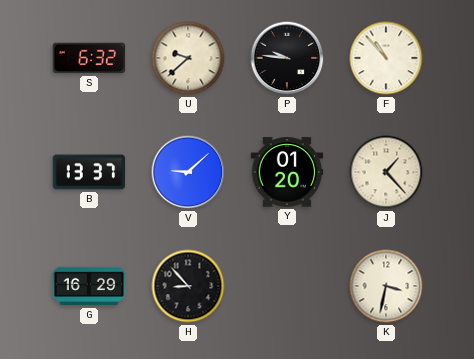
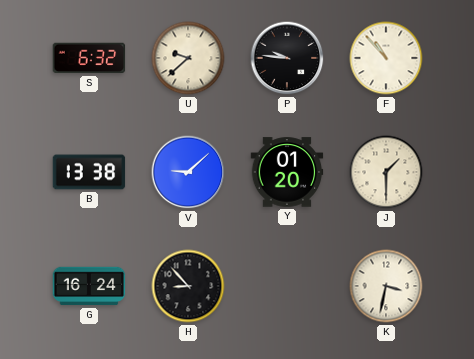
B: 13:37 -> 13:38 (89, 172)
J: 1:23 -> 1:30 (386, 172)
G: 16:29 -> 16:24 (89, 286)
